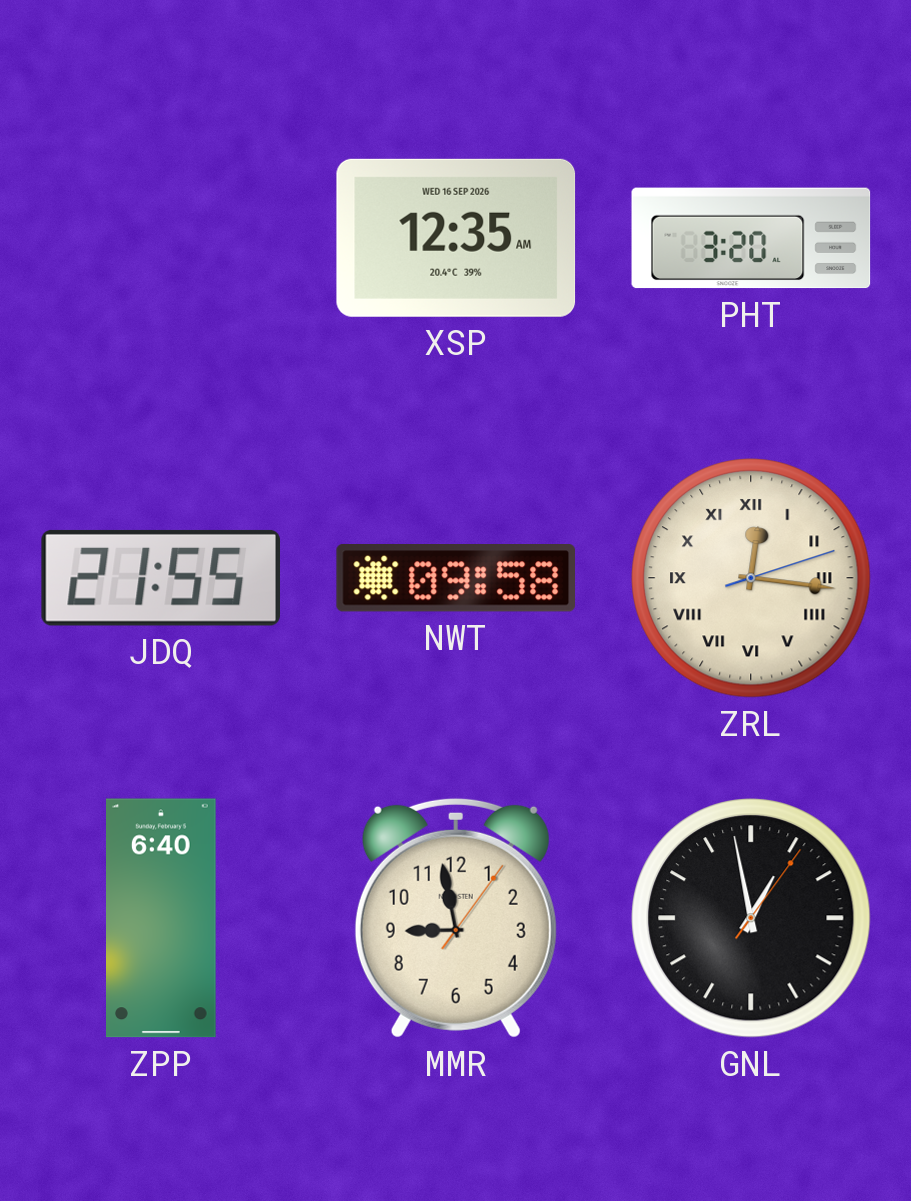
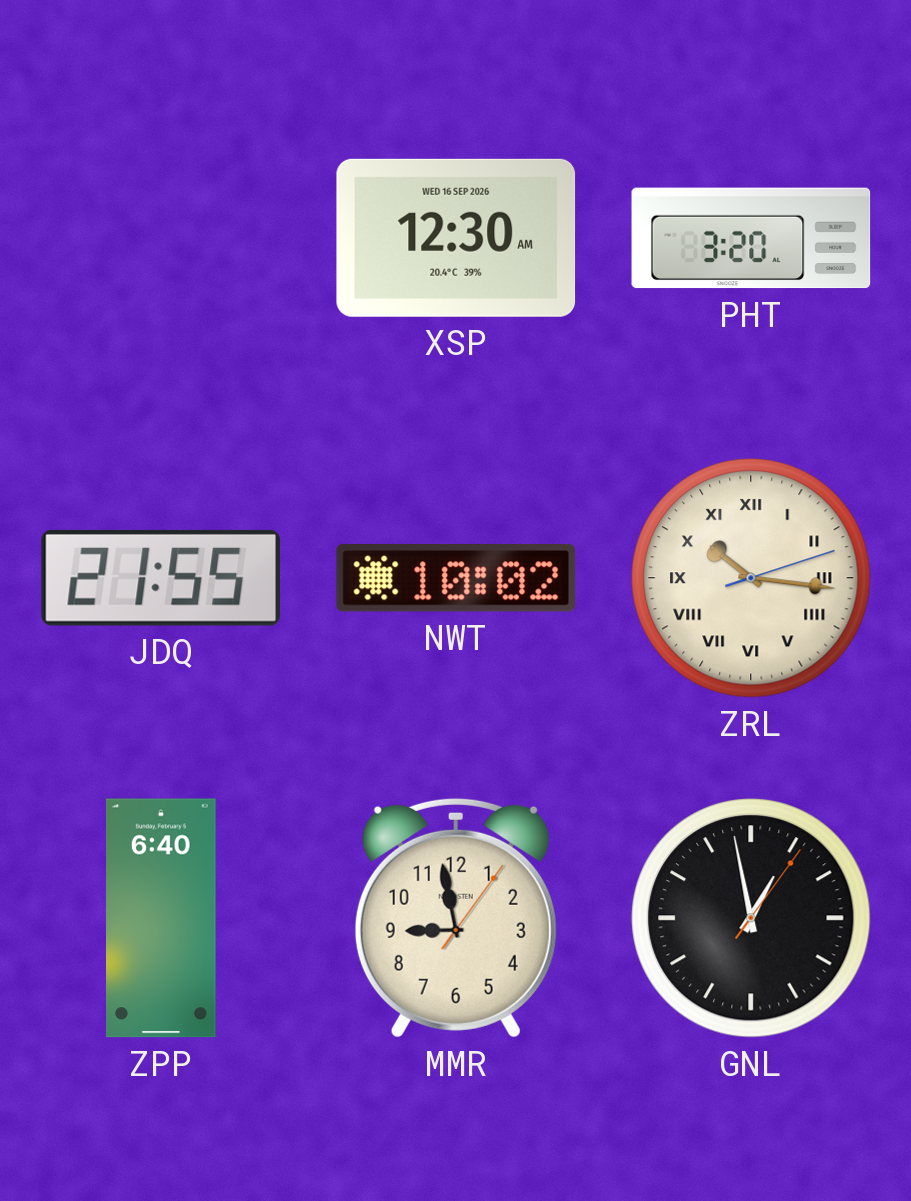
XSP: 12:35 -> 12:30 (456, 238)
NWT: 09:58 -> 10:02 (455, 579)
ZRL: 12:16 -> 10:16 (751, 578)
